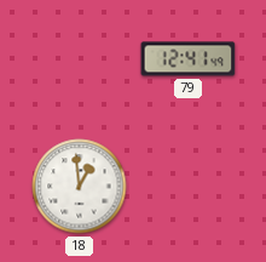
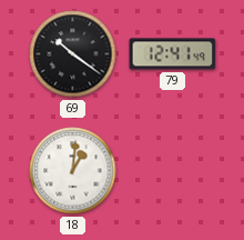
69: none -> 10:21 (73, 54)
18: 12:59 -> 1:01 (73, 171)
